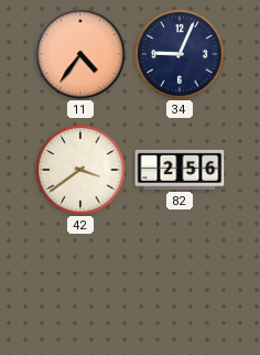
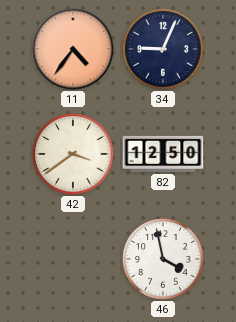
82: 2:56 -> 12:50 (163, 154)
46: none -> 3:58 (163, 259)
